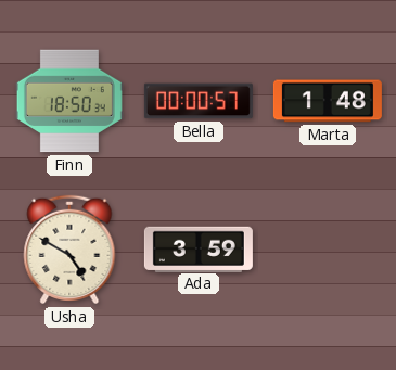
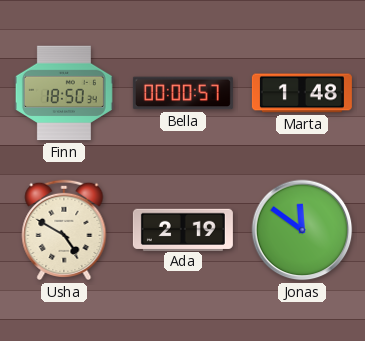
Ada: 3:59 -> 2:19 (183, 229)
Jonas: none -> 11:51 (302, 230)
